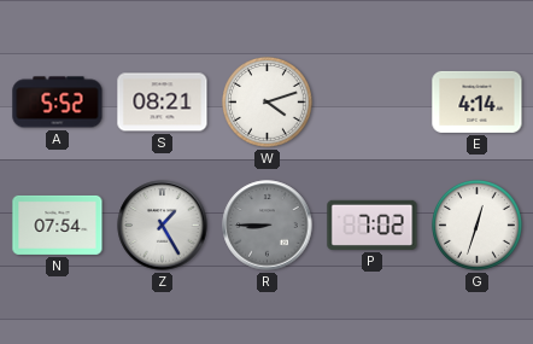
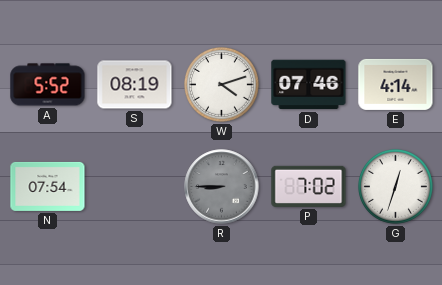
S: 08:21 -> 08:19 (135, 85)
D: none -> 07:46 (309, 85)
Z: 1:25 -> none (163, 226)
